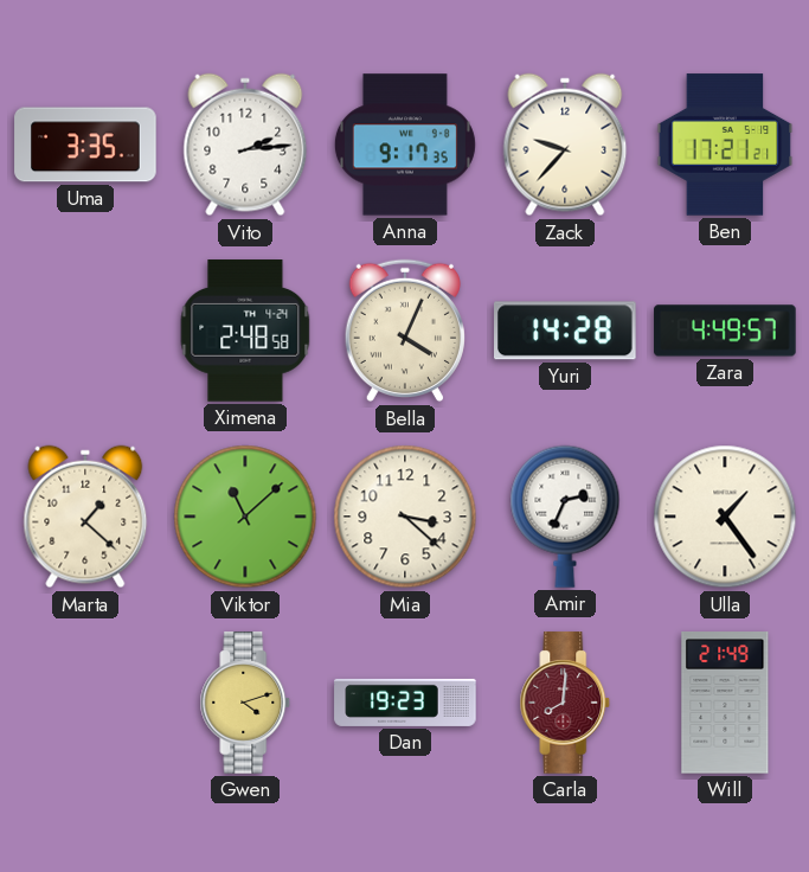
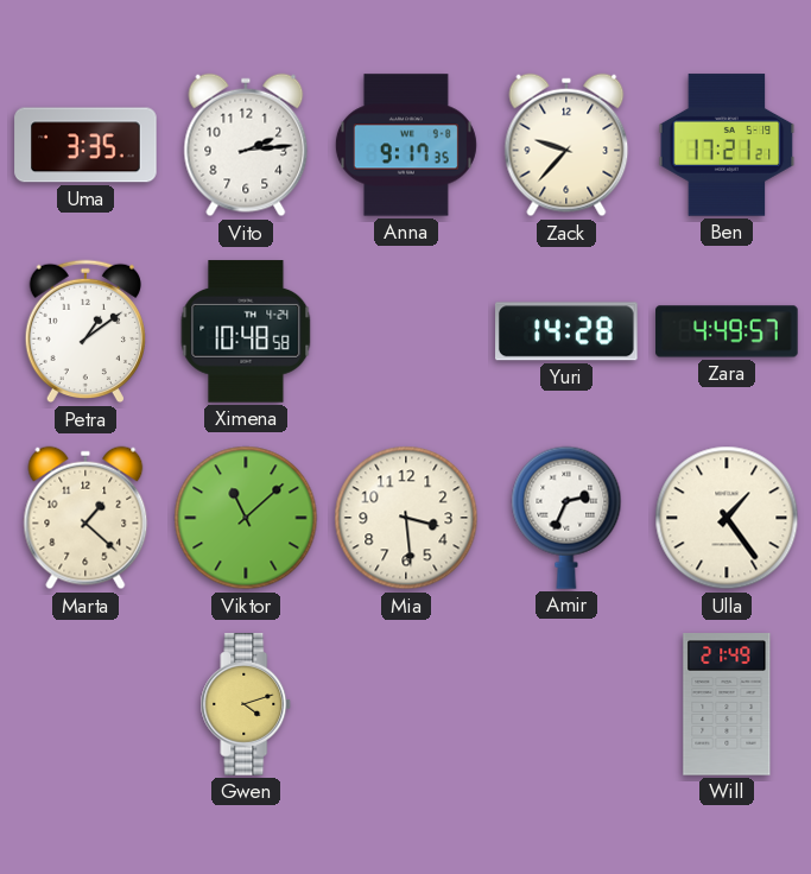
Petra: none -> 1:09 (85, 331)
Ximena: 2:48 -> 10:48 (246, 331)
Bella: 4:04 -> none (405, 331)
Mia: 3:22 -> 3:29 (406, 518)
Dan: 19:23 -> none (405, 703)
Carla: 8:01 -> none (565, 703)
